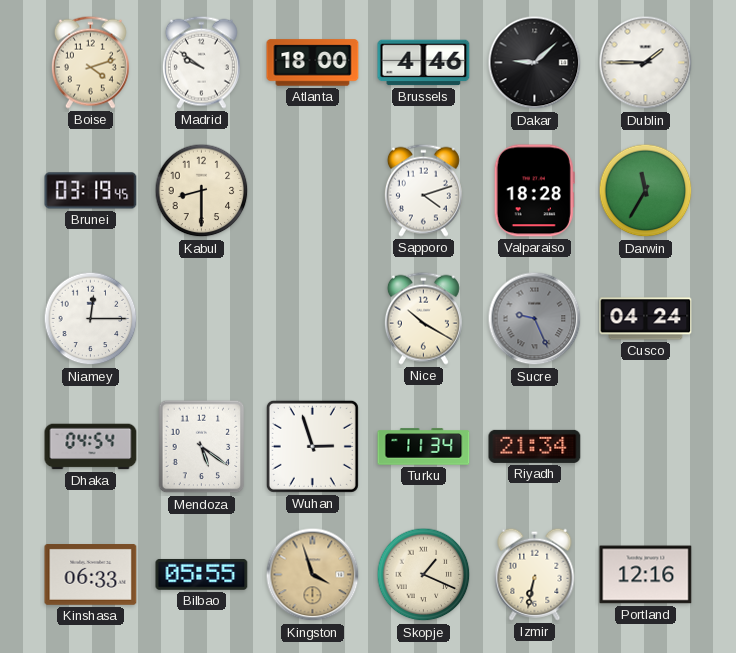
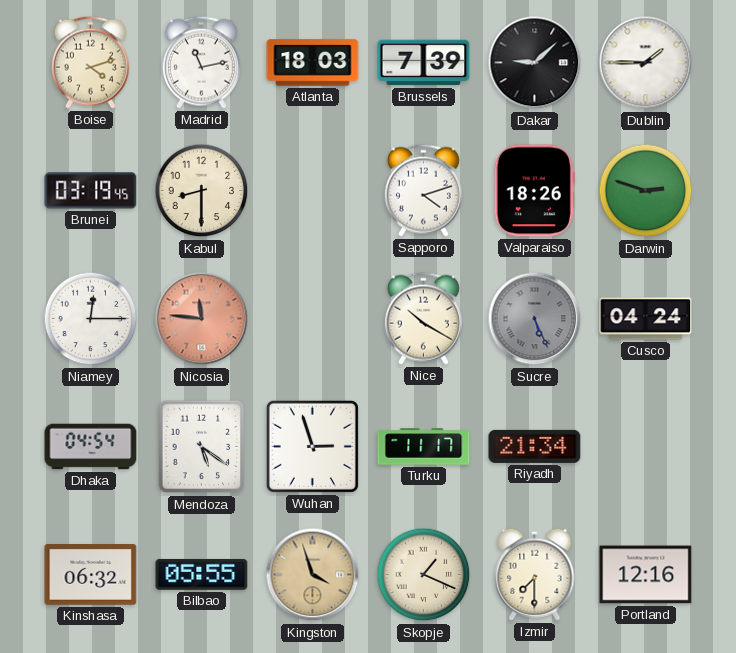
Madrid: 9:51 -> 11:13 (201, 62)
Atlanta: 18:00 -> 18:03 (313, 63)
Brussels: 4:46 -> 7:39 (424, 63)
Valparaiso: 18:28 -> 18:26 (534, 191)
Darwin: 11:35 -> 2:48 (646, 191)
Nicosia: none -> 11:46 (202, 319)
Sucre: 9:26 -> 5:26 (535, 319)
Turku: 11:34 -> 11:17 (424, 447)
Kinshasa: 06:33 -> 06:32 (91, 575)
Izmir: 6:32 -> 7:30 (535, 574)
